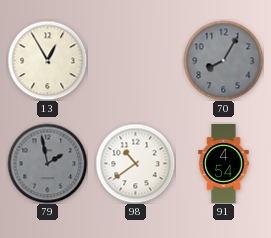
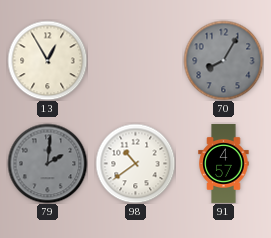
79: 1:58 -> 2:01 (47, 163)
91: 4:54 -> 4:57 (224, 163)
